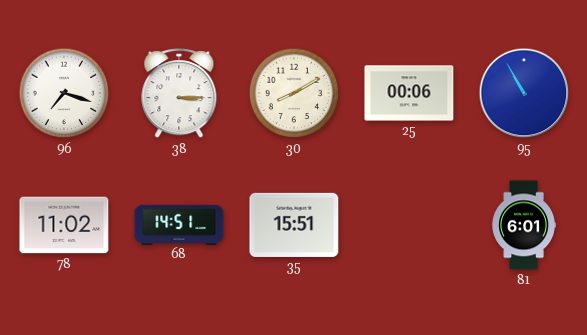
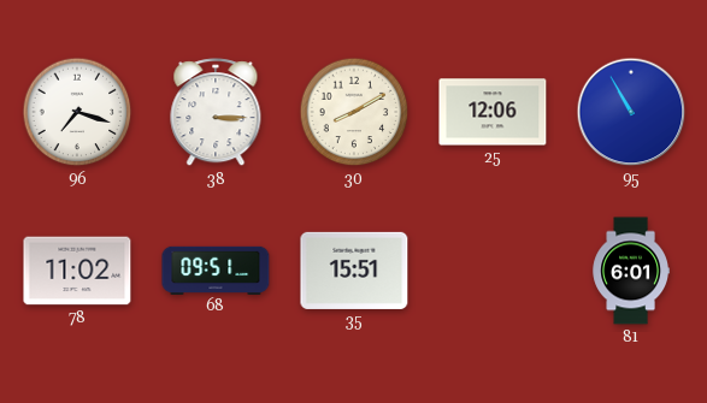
25: 00:06 -> 12:06 (493, 112)
68: 14:51 -> 09:51 (216, 269)
